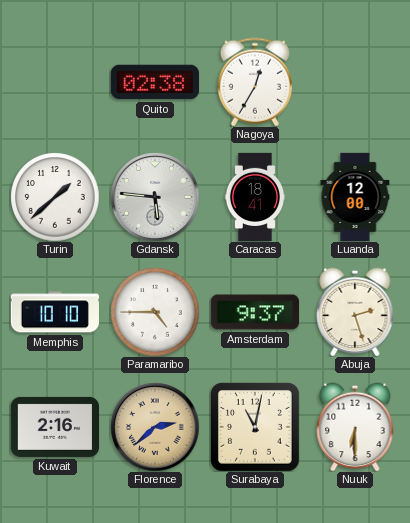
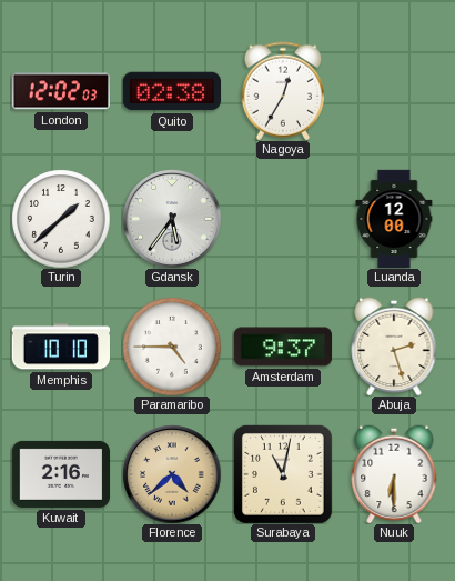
London: none -> 12:02 (60, 91)
Gdansk: 5:46 -> 5:36 (172, 219)
Caracas: 18:41 -> none (254, 197)
Florence: 2:38 -> 4:38 (172, 474)
